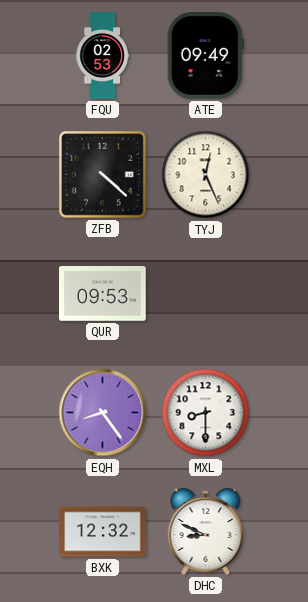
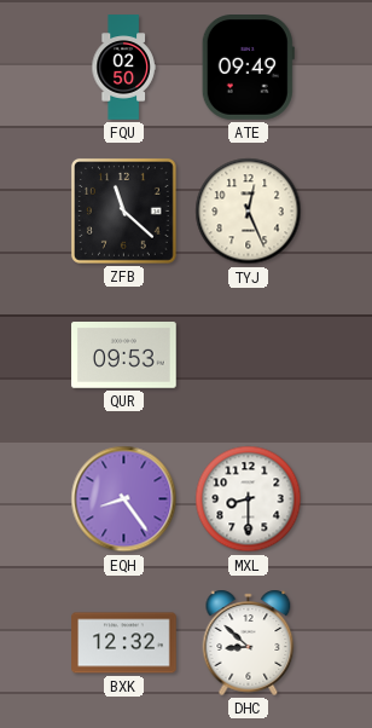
FQU: 02:53 -> 02:50 (123, 68)
ZFB: 4:22 -> 11:22 (123, 210)
DHC: 8:49 -> 8:52 (249, 642)
